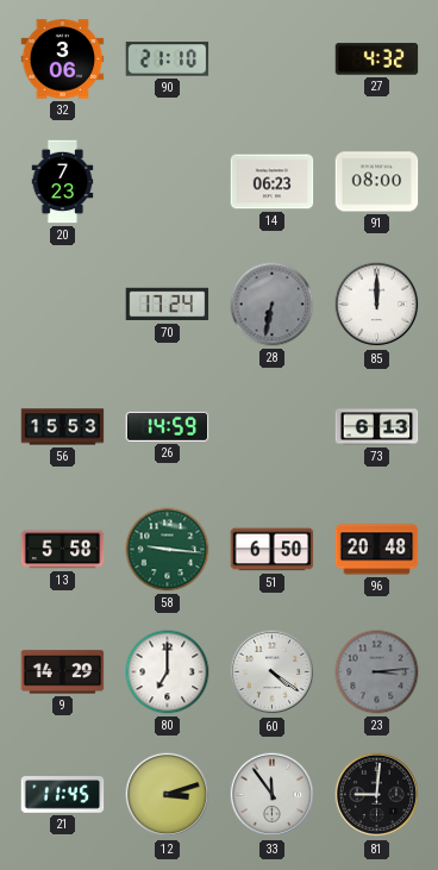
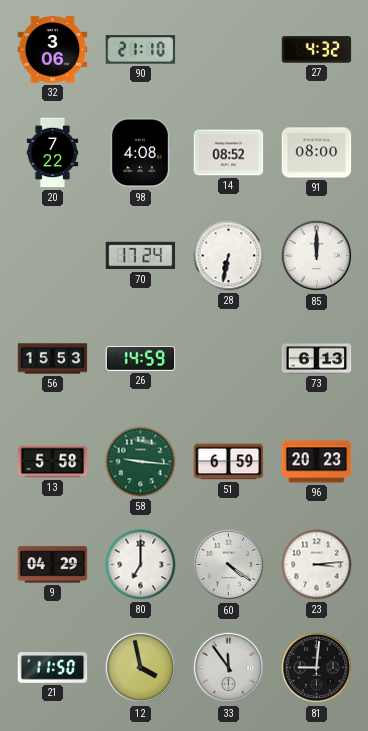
20: 7:23 -> 7:22 (53, 153)
98: none -> 4:08 (141, 153)
14: 06:23 -> 08:52 (229, 153)
28 dial: grey -> white (229, 256)
51: 6:50 -> 6:59 (229, 462)
96: 20:48 -> 20:23 (317, 462)
9: 14:29 -> 04:29 (53, 565)
23 dial: grey -> white (317, 565)
21: 11:45 -> 11:50 (53, 668)
12: 3:12 -> 3:58 (141, 668)
